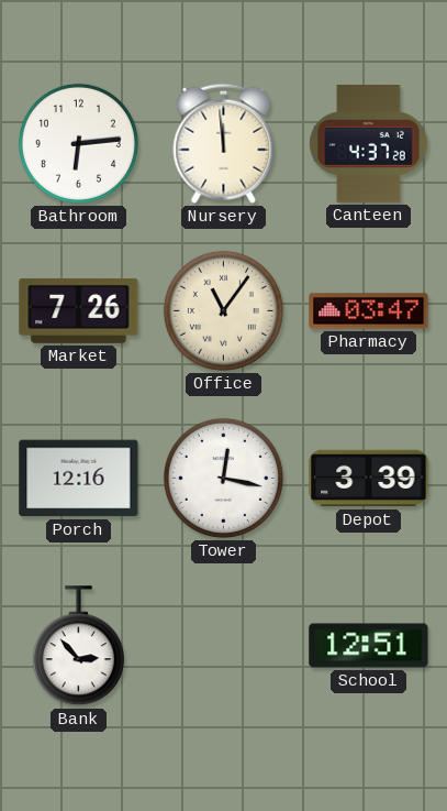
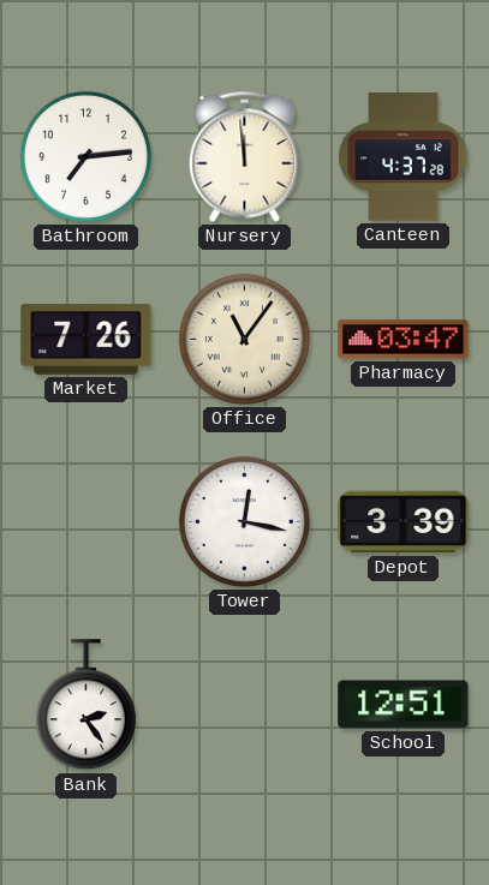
Bathroom: 6:14 -> 7:14 (85, 156)
Porch: 12:16 -> none (79, 479)
Bank: 2:53 -> 2:24 (85, 705)
